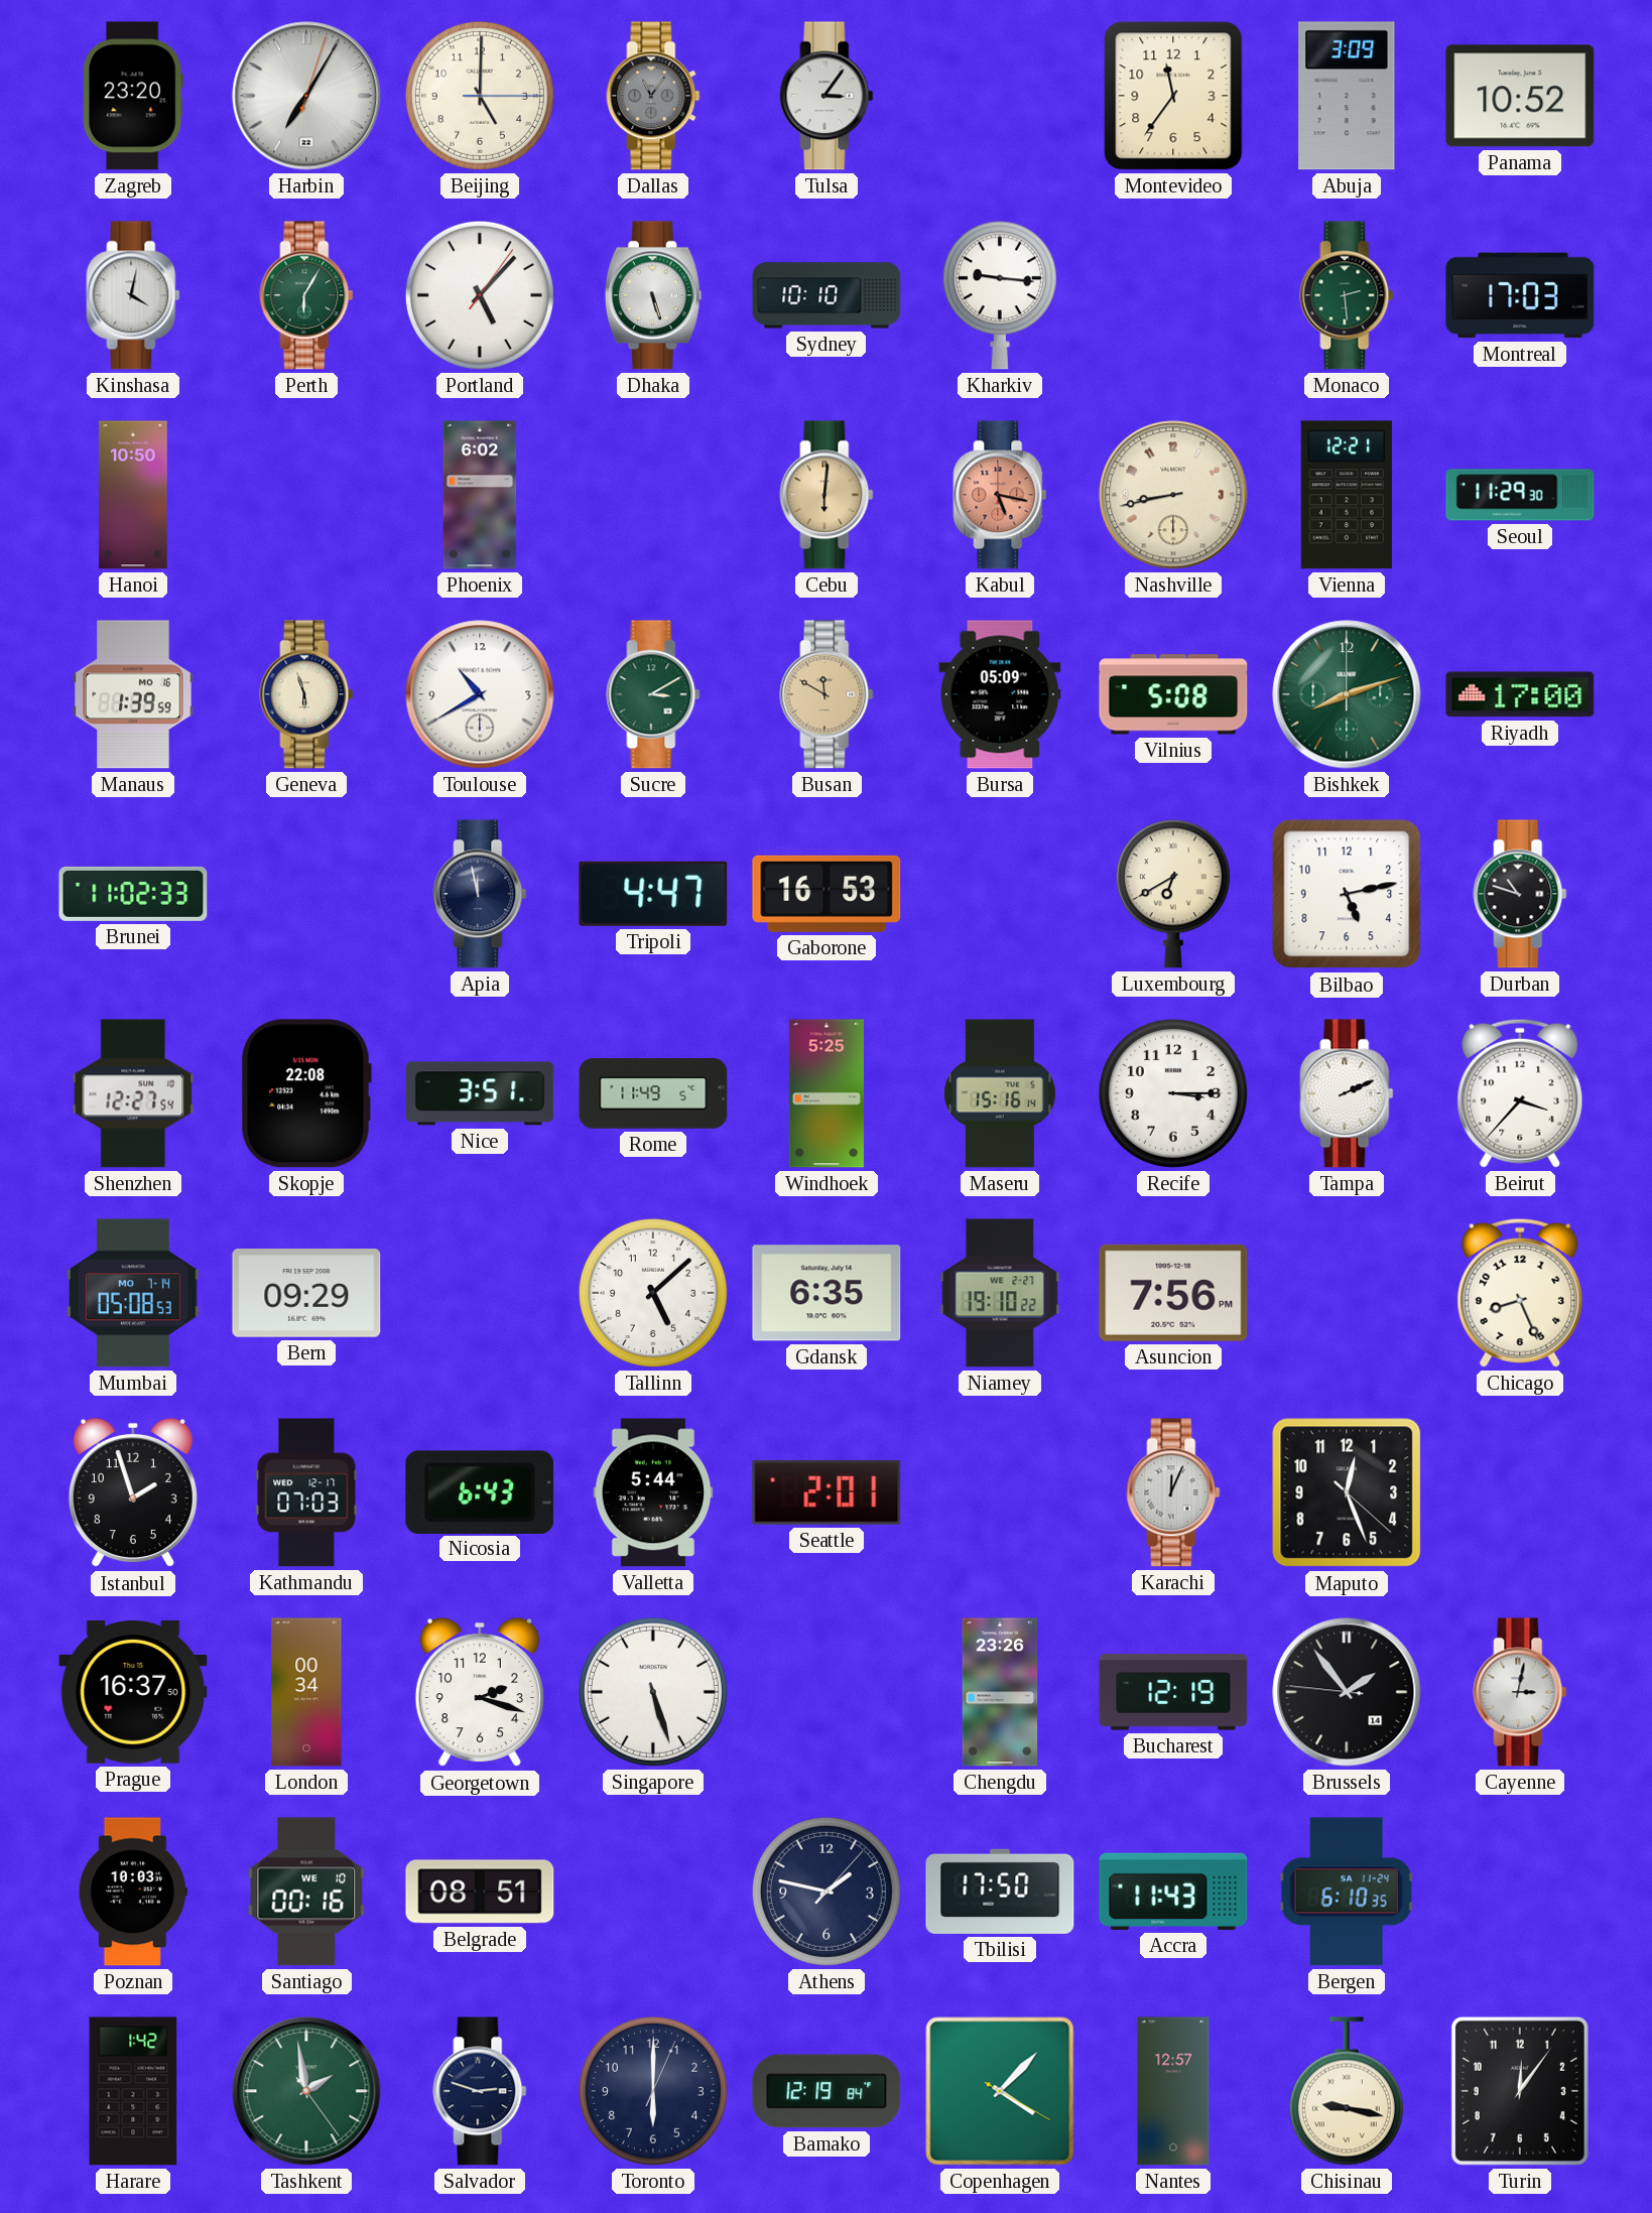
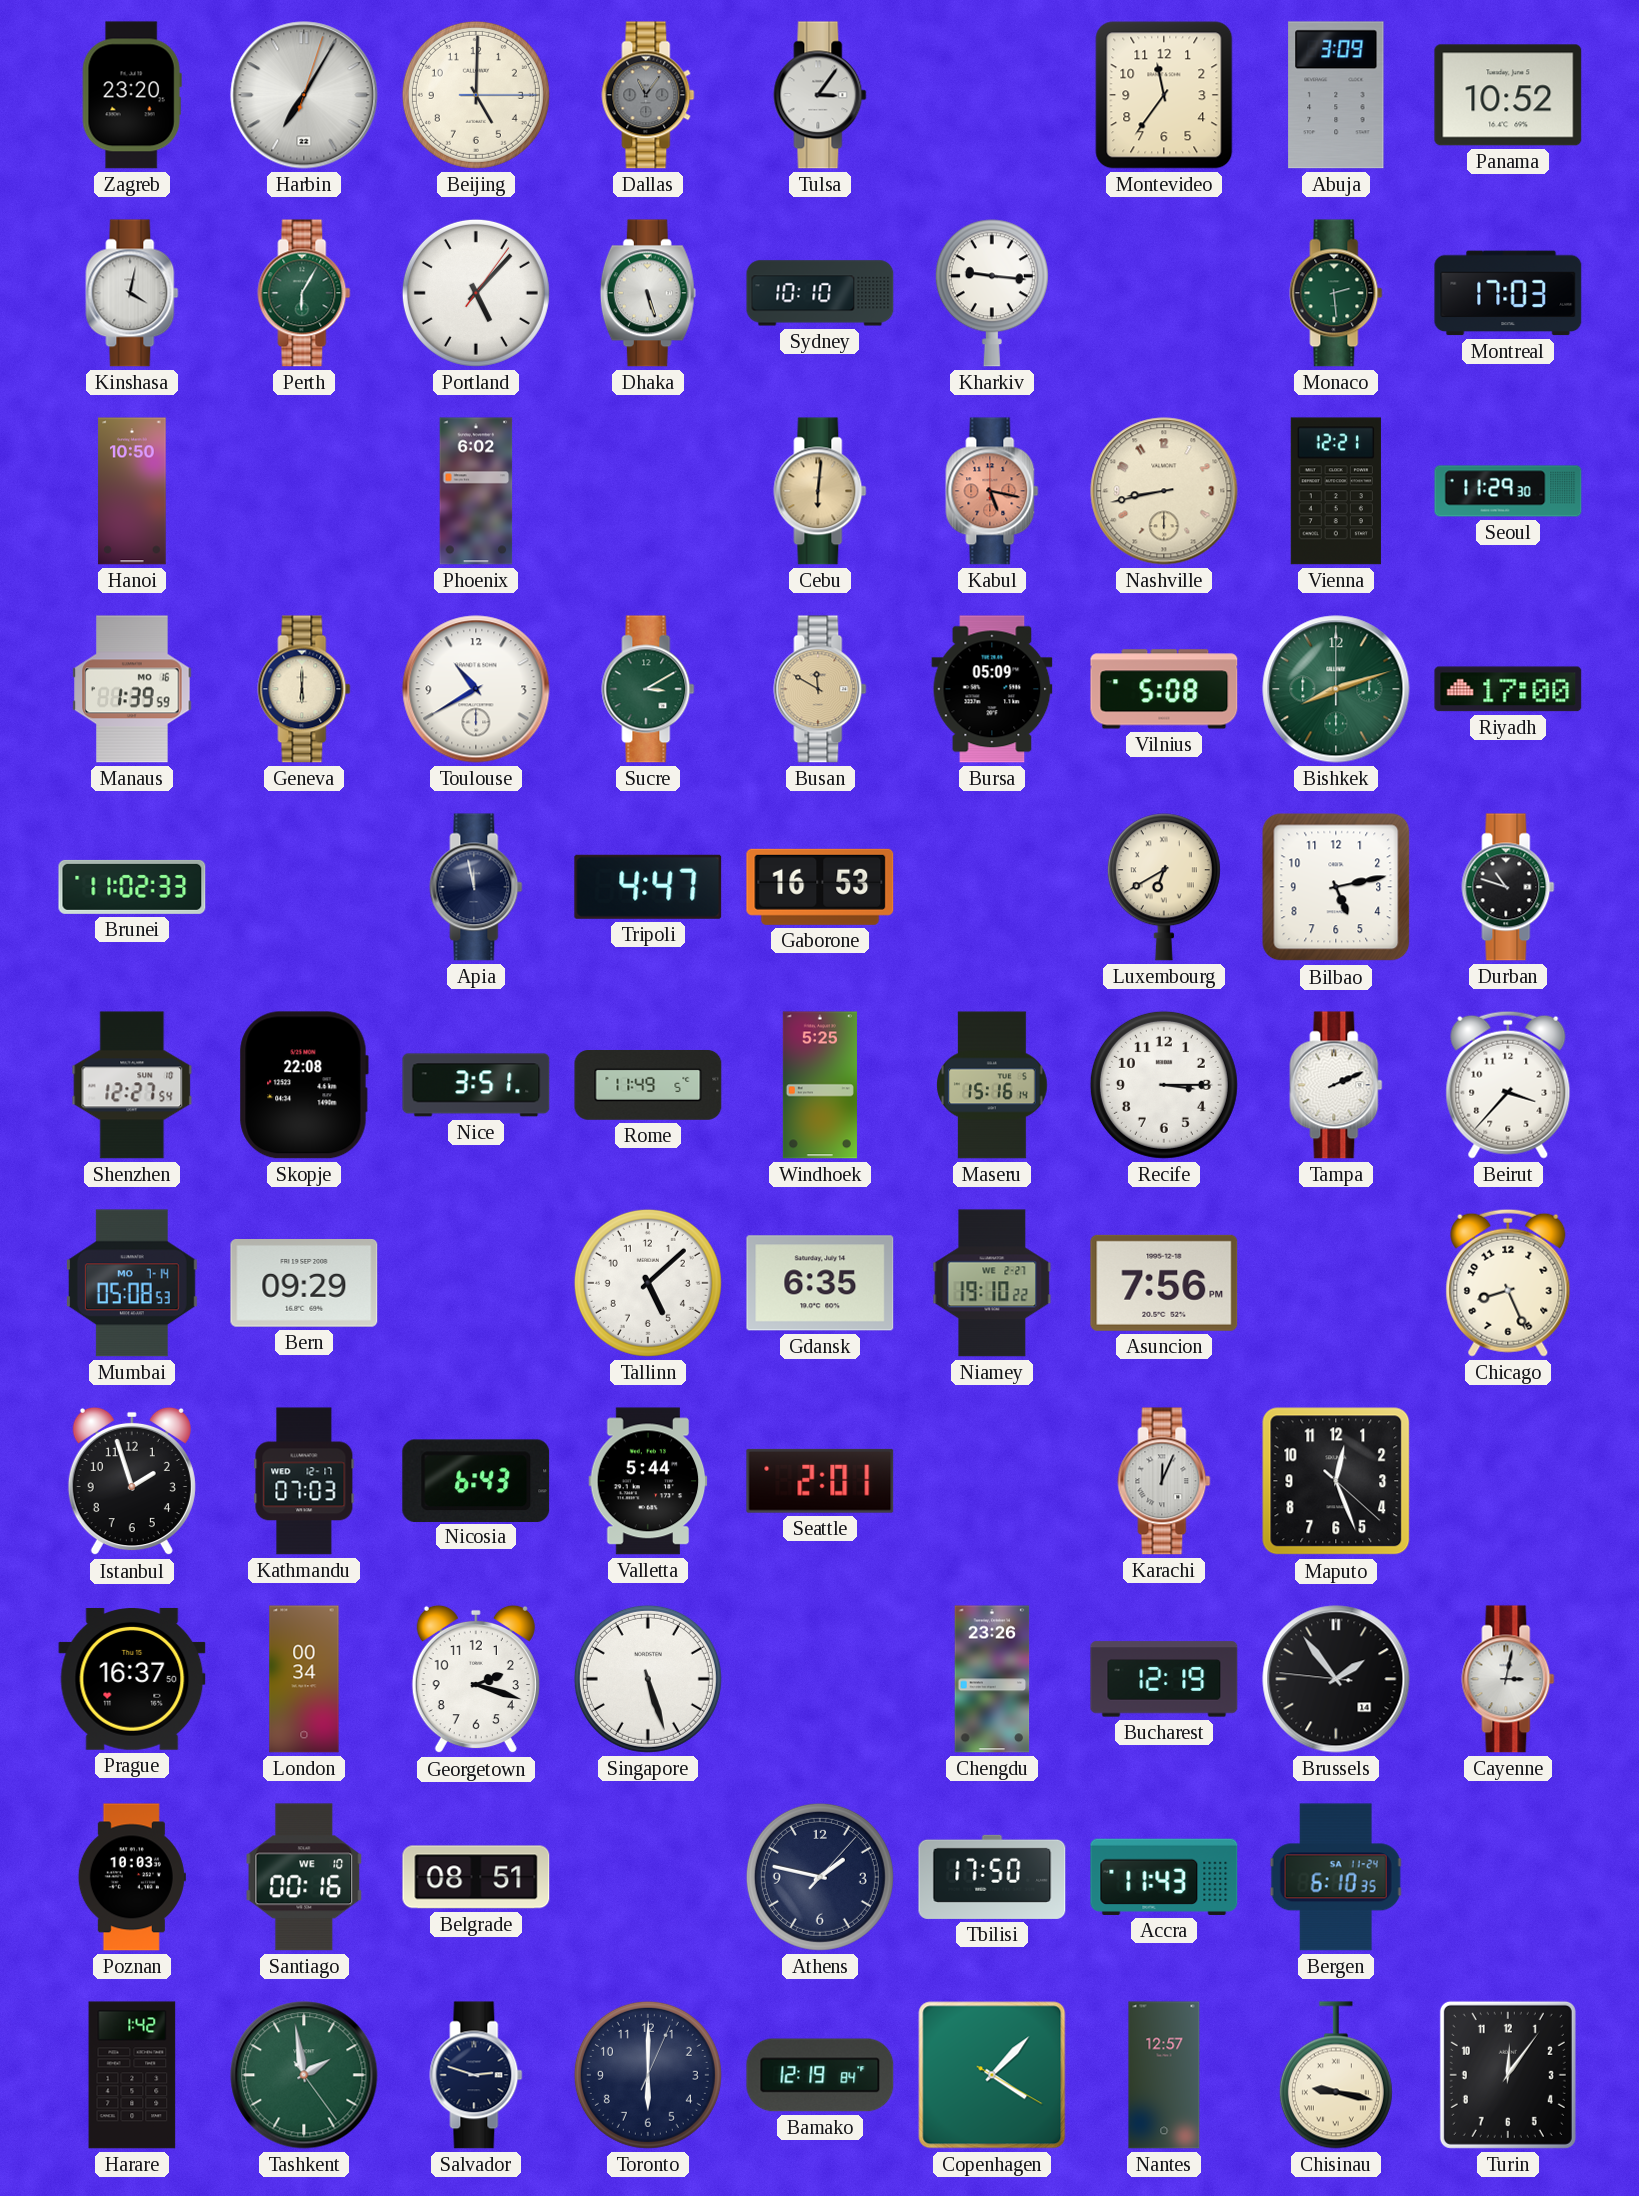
Geneva: 5:57 -> 6:00 (304, 689)
